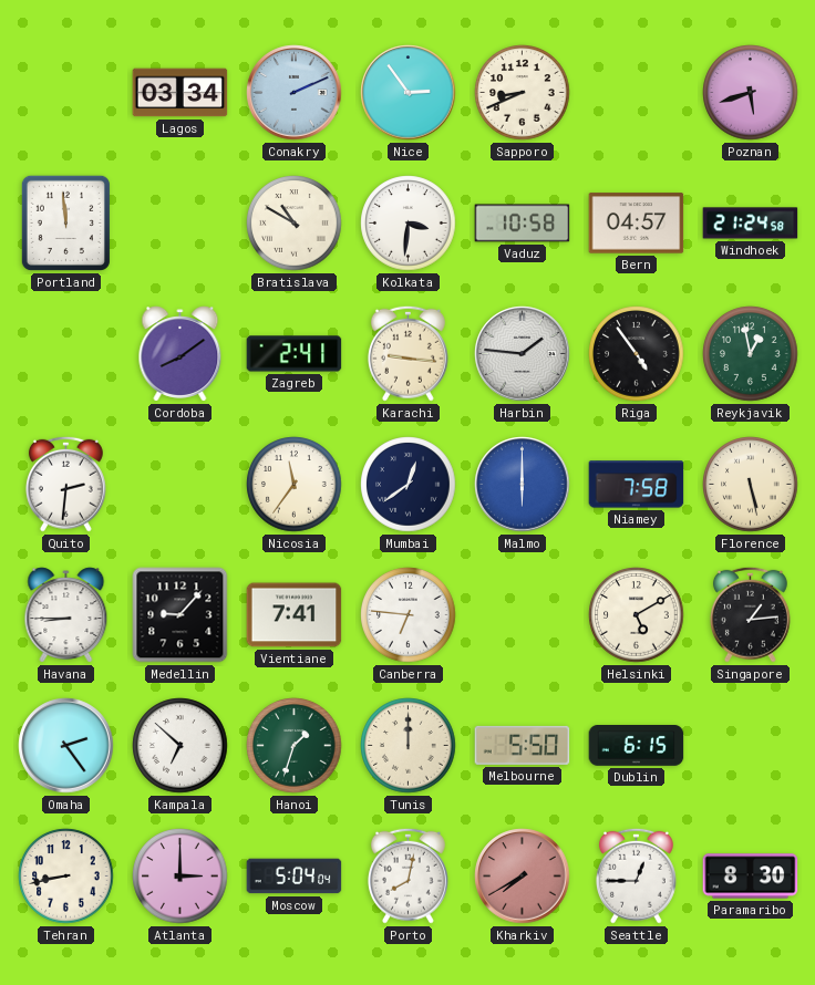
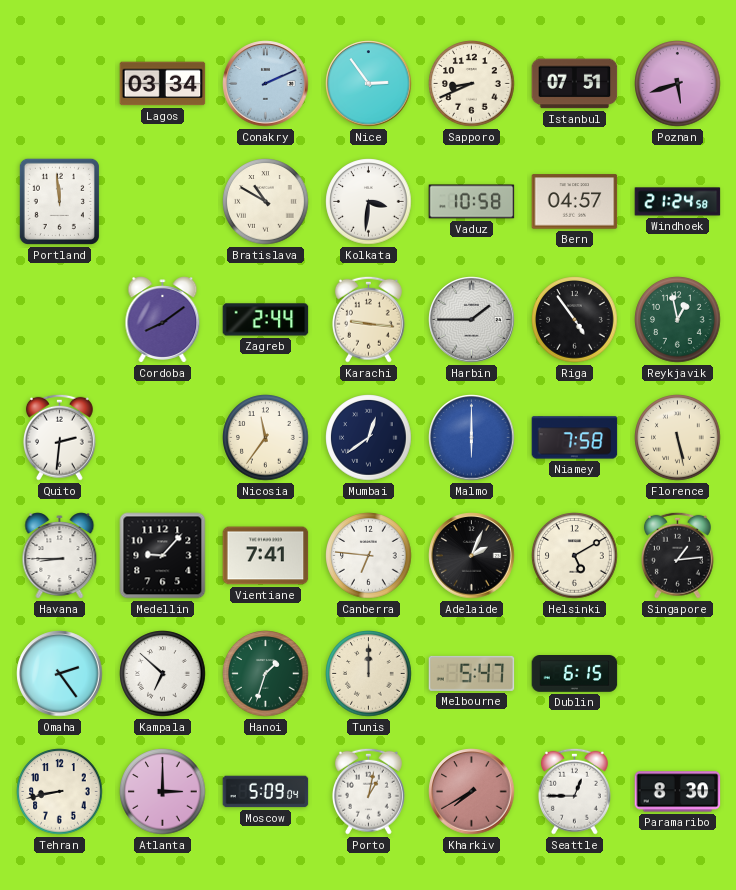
Istanbul: none -> 07:51 (575, 84)
Zagreb: 2:41 -> 2:44 (266, 320)
Harbin: 1:46 -> 1:45 (472, 320)
Adelaide: none -> 2:04 (472, 556)
Melbourne: 5:50 -> 5:47 (472, 673)
Moscow: 5:04 -> 5:09 (266, 792)
Porto: 8:02 -> 1:02 (368, 791)
